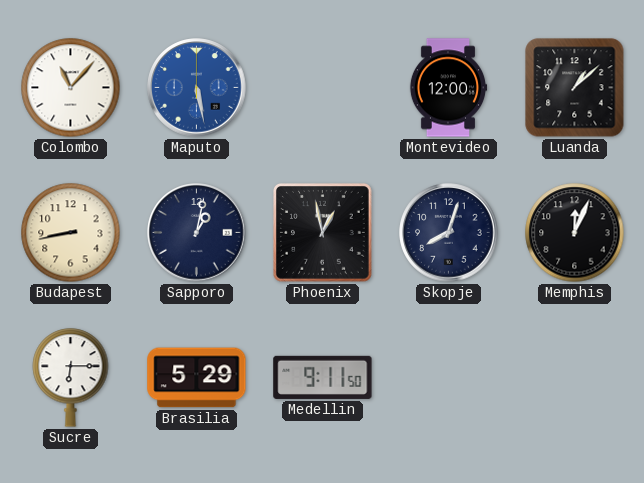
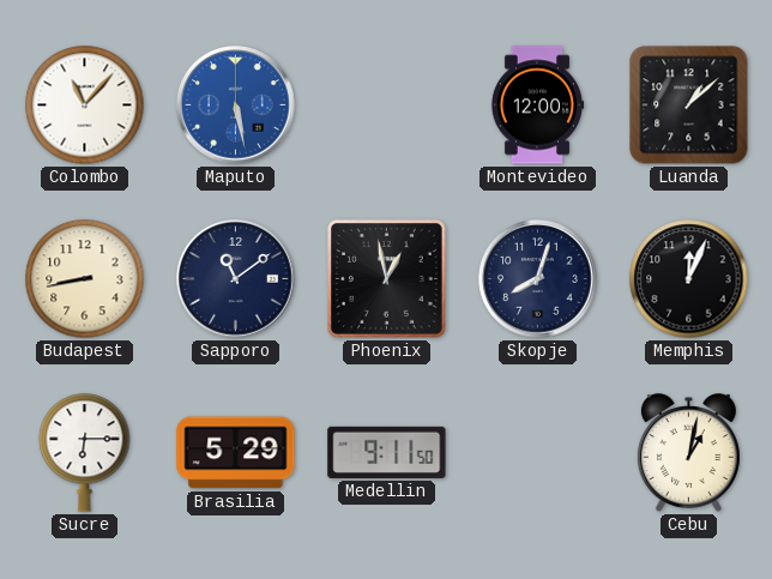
Sapporo: 1:02 -> 11:09 (236, 279)
Cebu: none -> 1:02 (688, 453)
